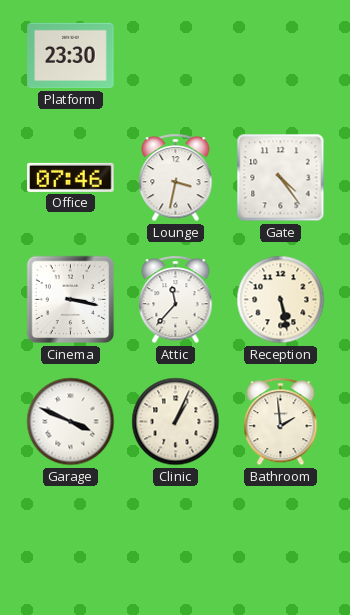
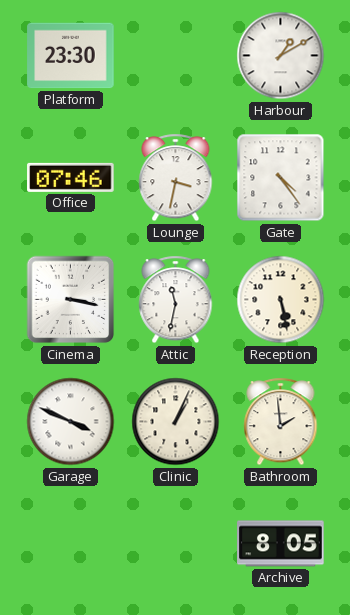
Harbour: none -> 1:10 (281, 56)
Attic: 11:37 -> 11:32 (176, 300)
Archive: none -> 8:05 (281, 544)
